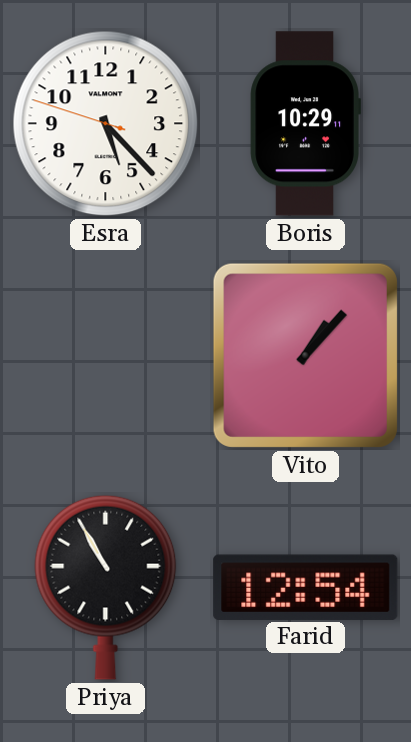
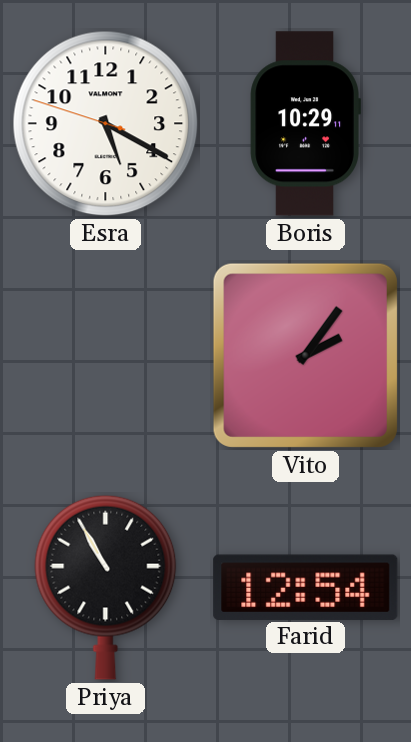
Esra: 5:22 -> 5:19 (106, 124)
Vito: 1:07 -> 2:06 (305, 355)
